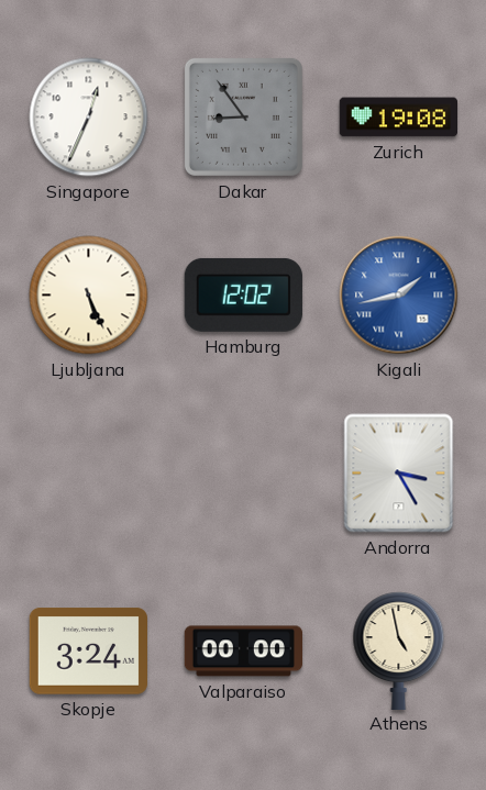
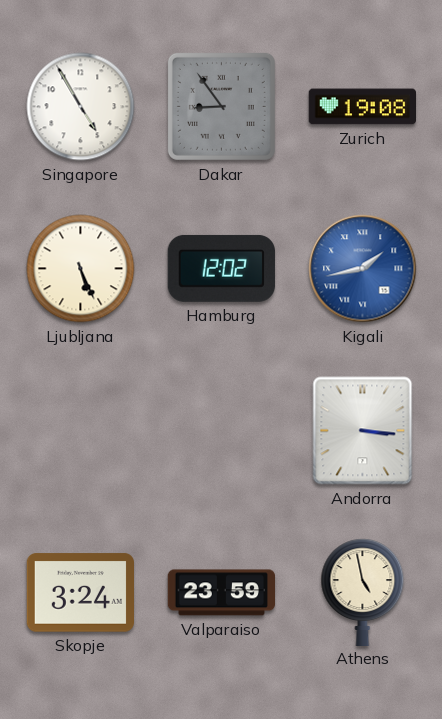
Singapore: 12:34 -> 4:55 (81, 107)
Andorra: 3:25 -> 3:16 (363, 431)
Valparaiso: 00:00 -> 23:59 (221, 593)
